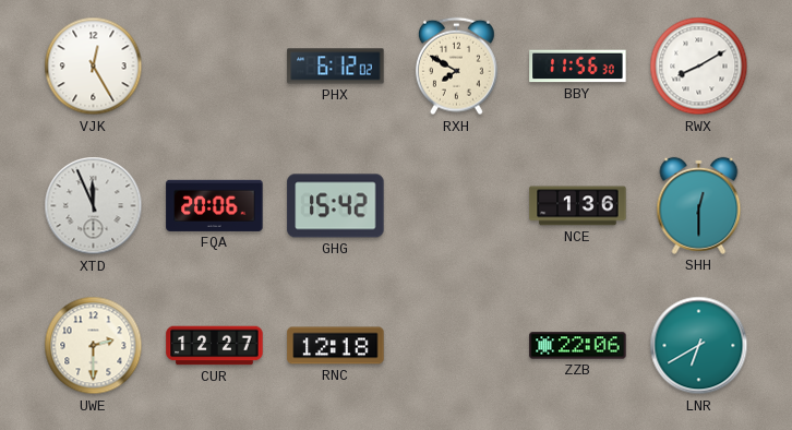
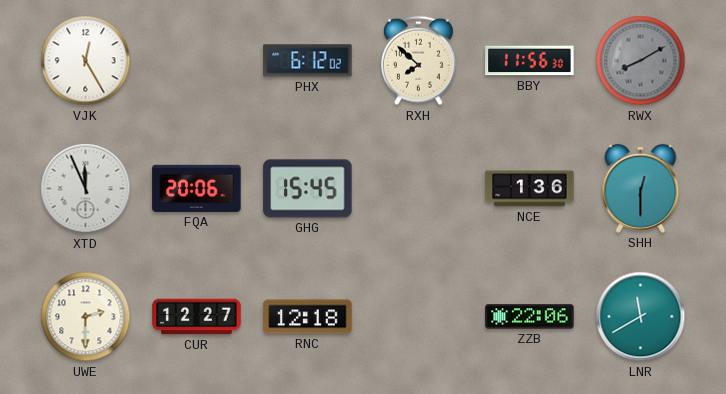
RXH: 7:50 -> 7:52 (418, 61)
RWX dial: white -> grey (641, 61)
GHG: 15:42 -> 15:45 (308, 189)
LNR: 6:40 -> 11:40 (641, 317)
